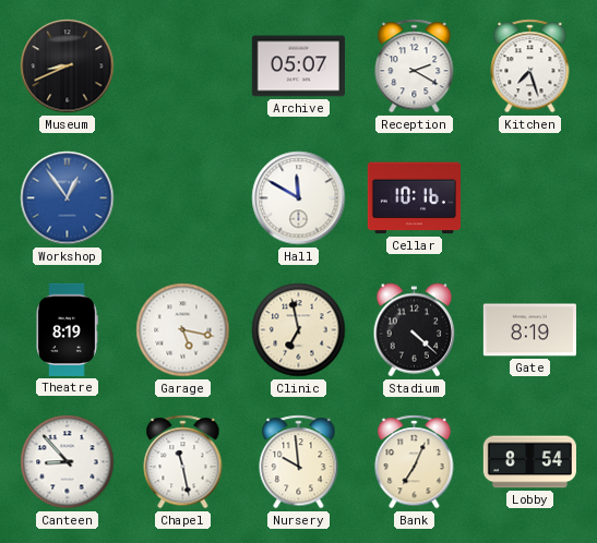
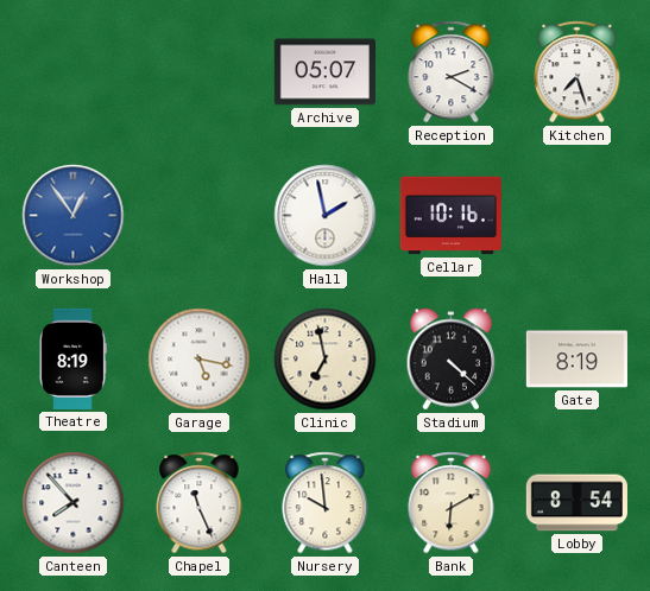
Museum: 8:41 -> none (68, 67)
Hall: 11:50 -> 1:58 (326, 216)
Canteen: 8:53 -> 7:53 (74, 503)
Chapel: 11:28 -> 11:26 (200, 503)
Bank: 7:04 -> 6:10 (452, 503)
